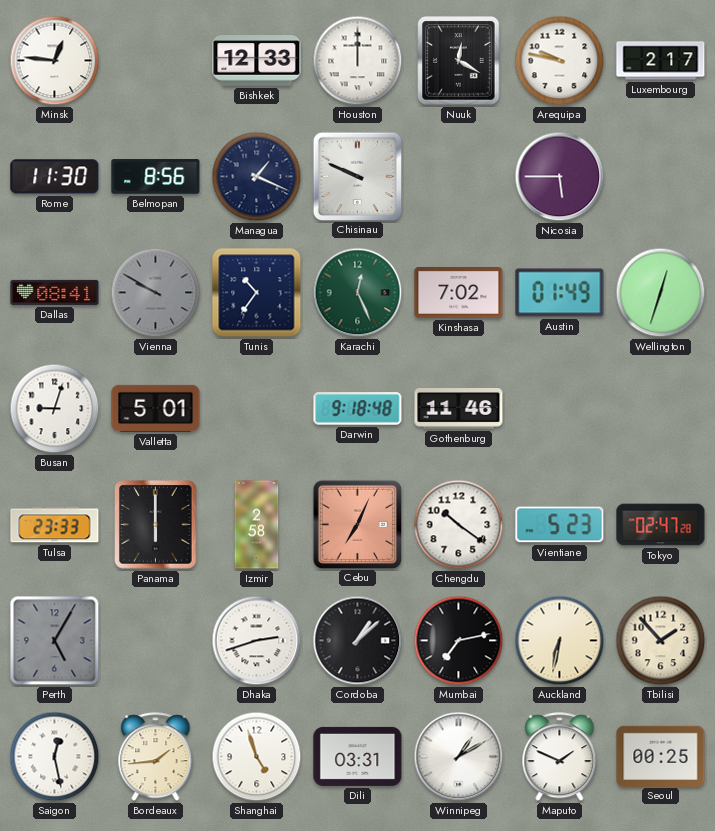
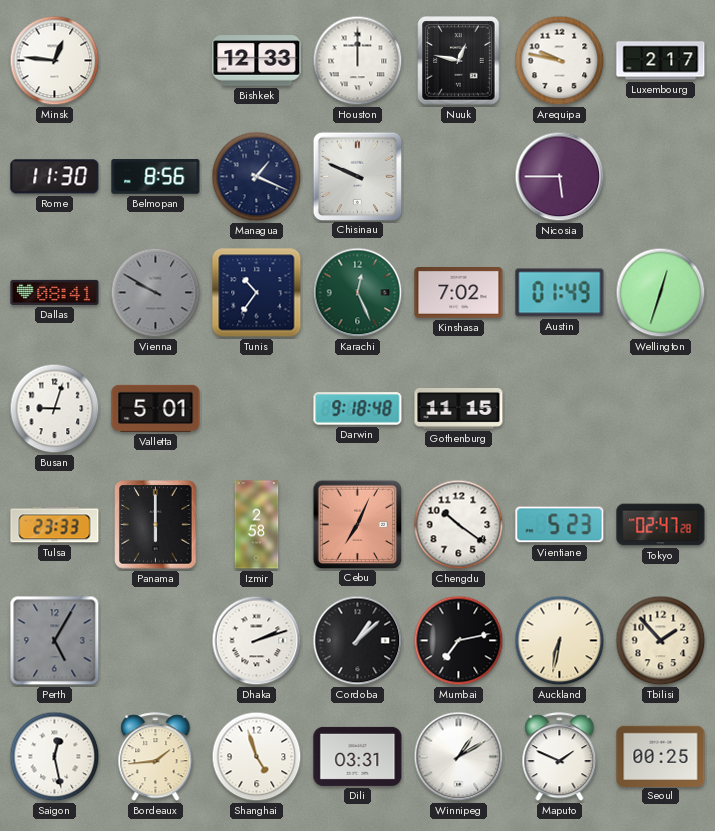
Nuuk: 12:20 -> 12:47 (459, 61)
Gothenburg: 11:46 -> 11:15 (459, 409)
Dhaka: 2:42 -> 2:12 (257, 641)
